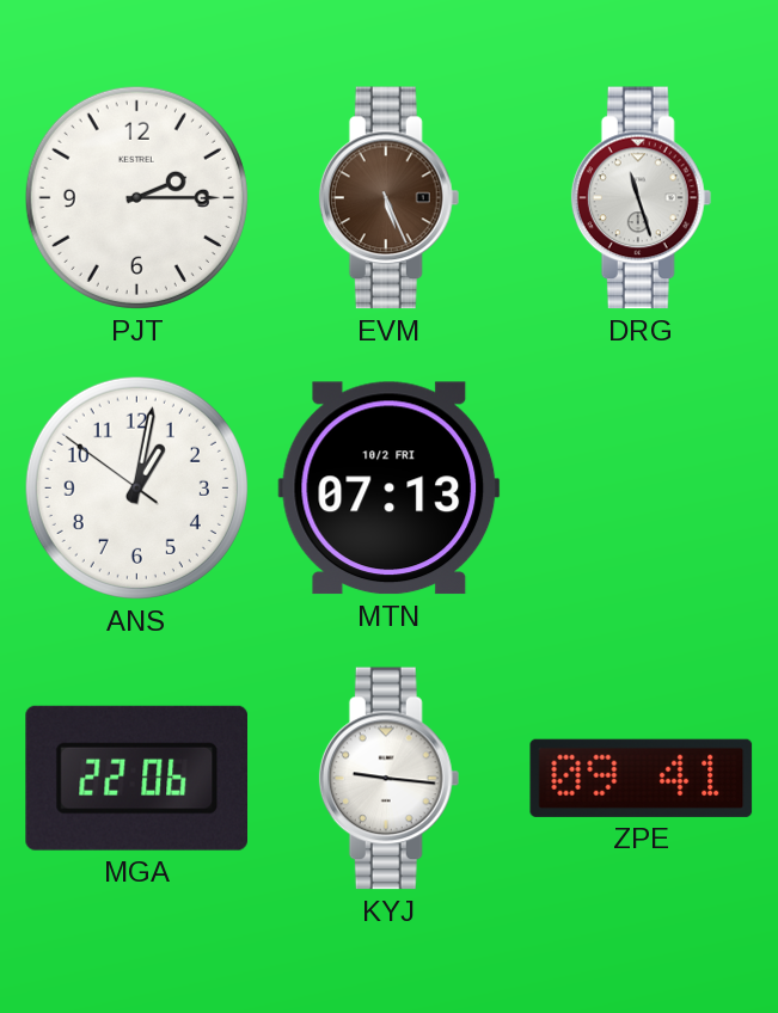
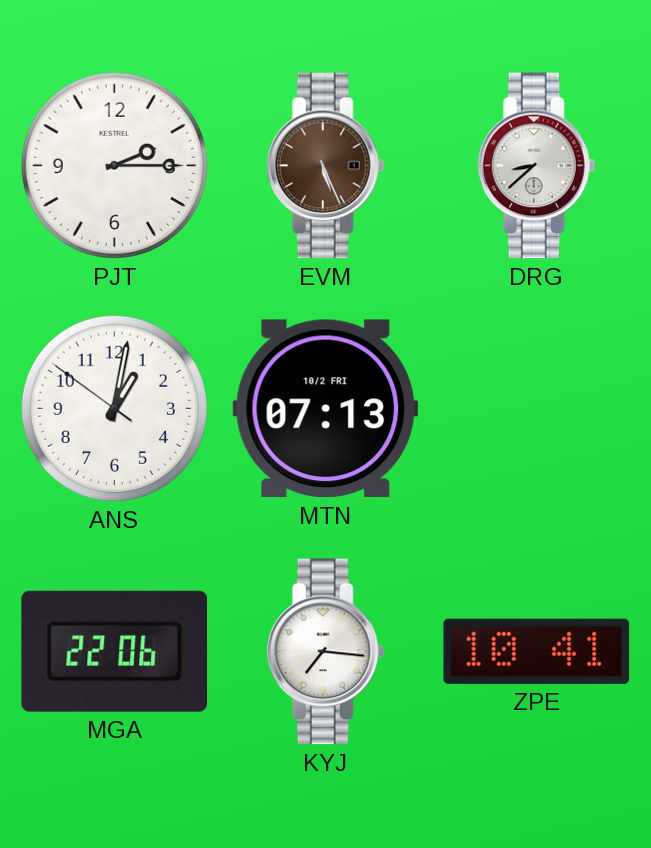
DRG: 11:27 -> 8:38 (537, 166)
KYJ: 9:16 -> 7:16 (326, 652)
ZPE: 09:41 -> 10:41 (537, 651)
